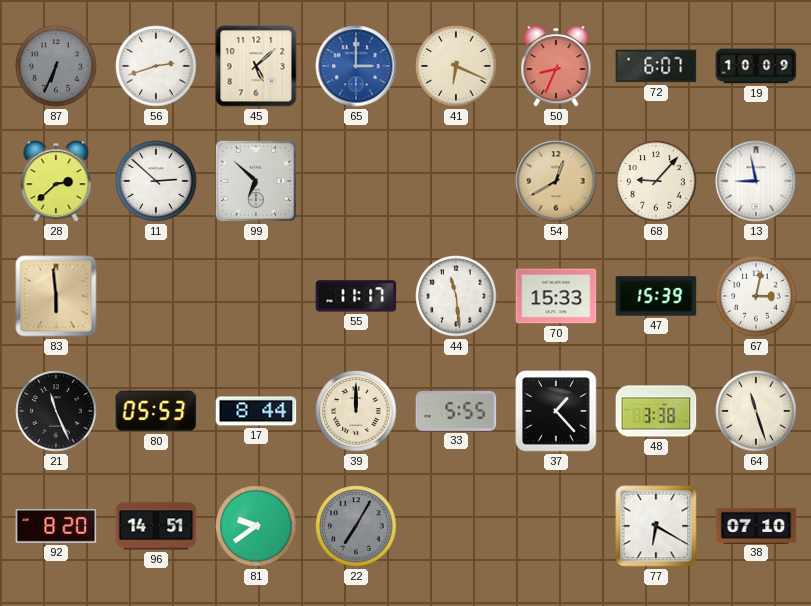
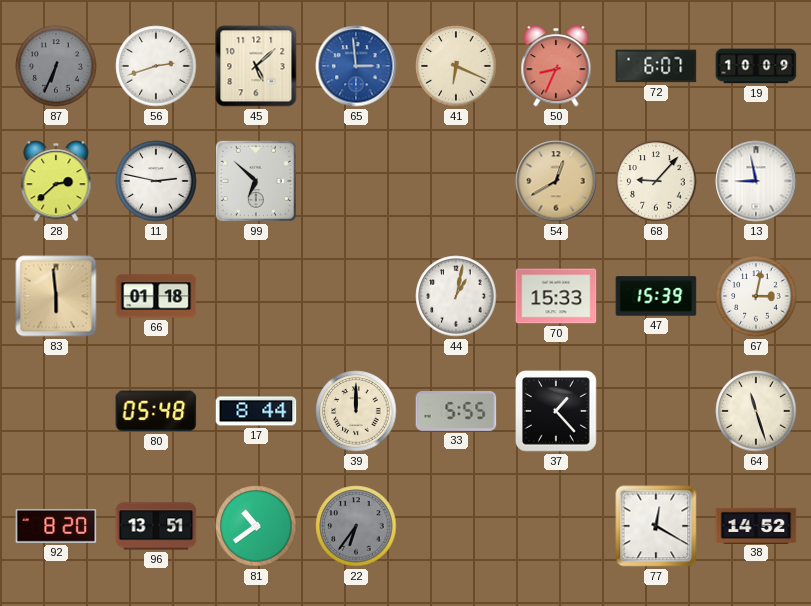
65: 3:00 -> 2:59 (356, 66)
11: 2:52 -> 2:47 (156, 181)
66: none -> 01:18 (156, 296)
55: 11:17 -> none (356, 296)
44: 11:29 -> 1:02 (456, 296)
21: 11:26 -> none (56, 411)
80: 05:53 -> 05:48 (156, 411)
48: 3:38 -> none (656, 411)
96: 14:51 -> 13:51 (156, 526)
81: 9:39 -> 10:39 (256, 526)
22: 7:05 -> 6:36 (356, 526)
77: 6:20 -> 12:20 (656, 526)
38: 07:10 -> 14:52 (756, 525)
